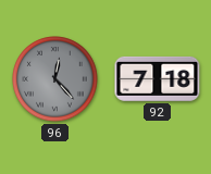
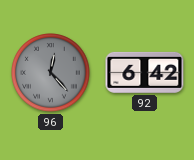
92: 7:18 -> 6:42 (145, 72)
